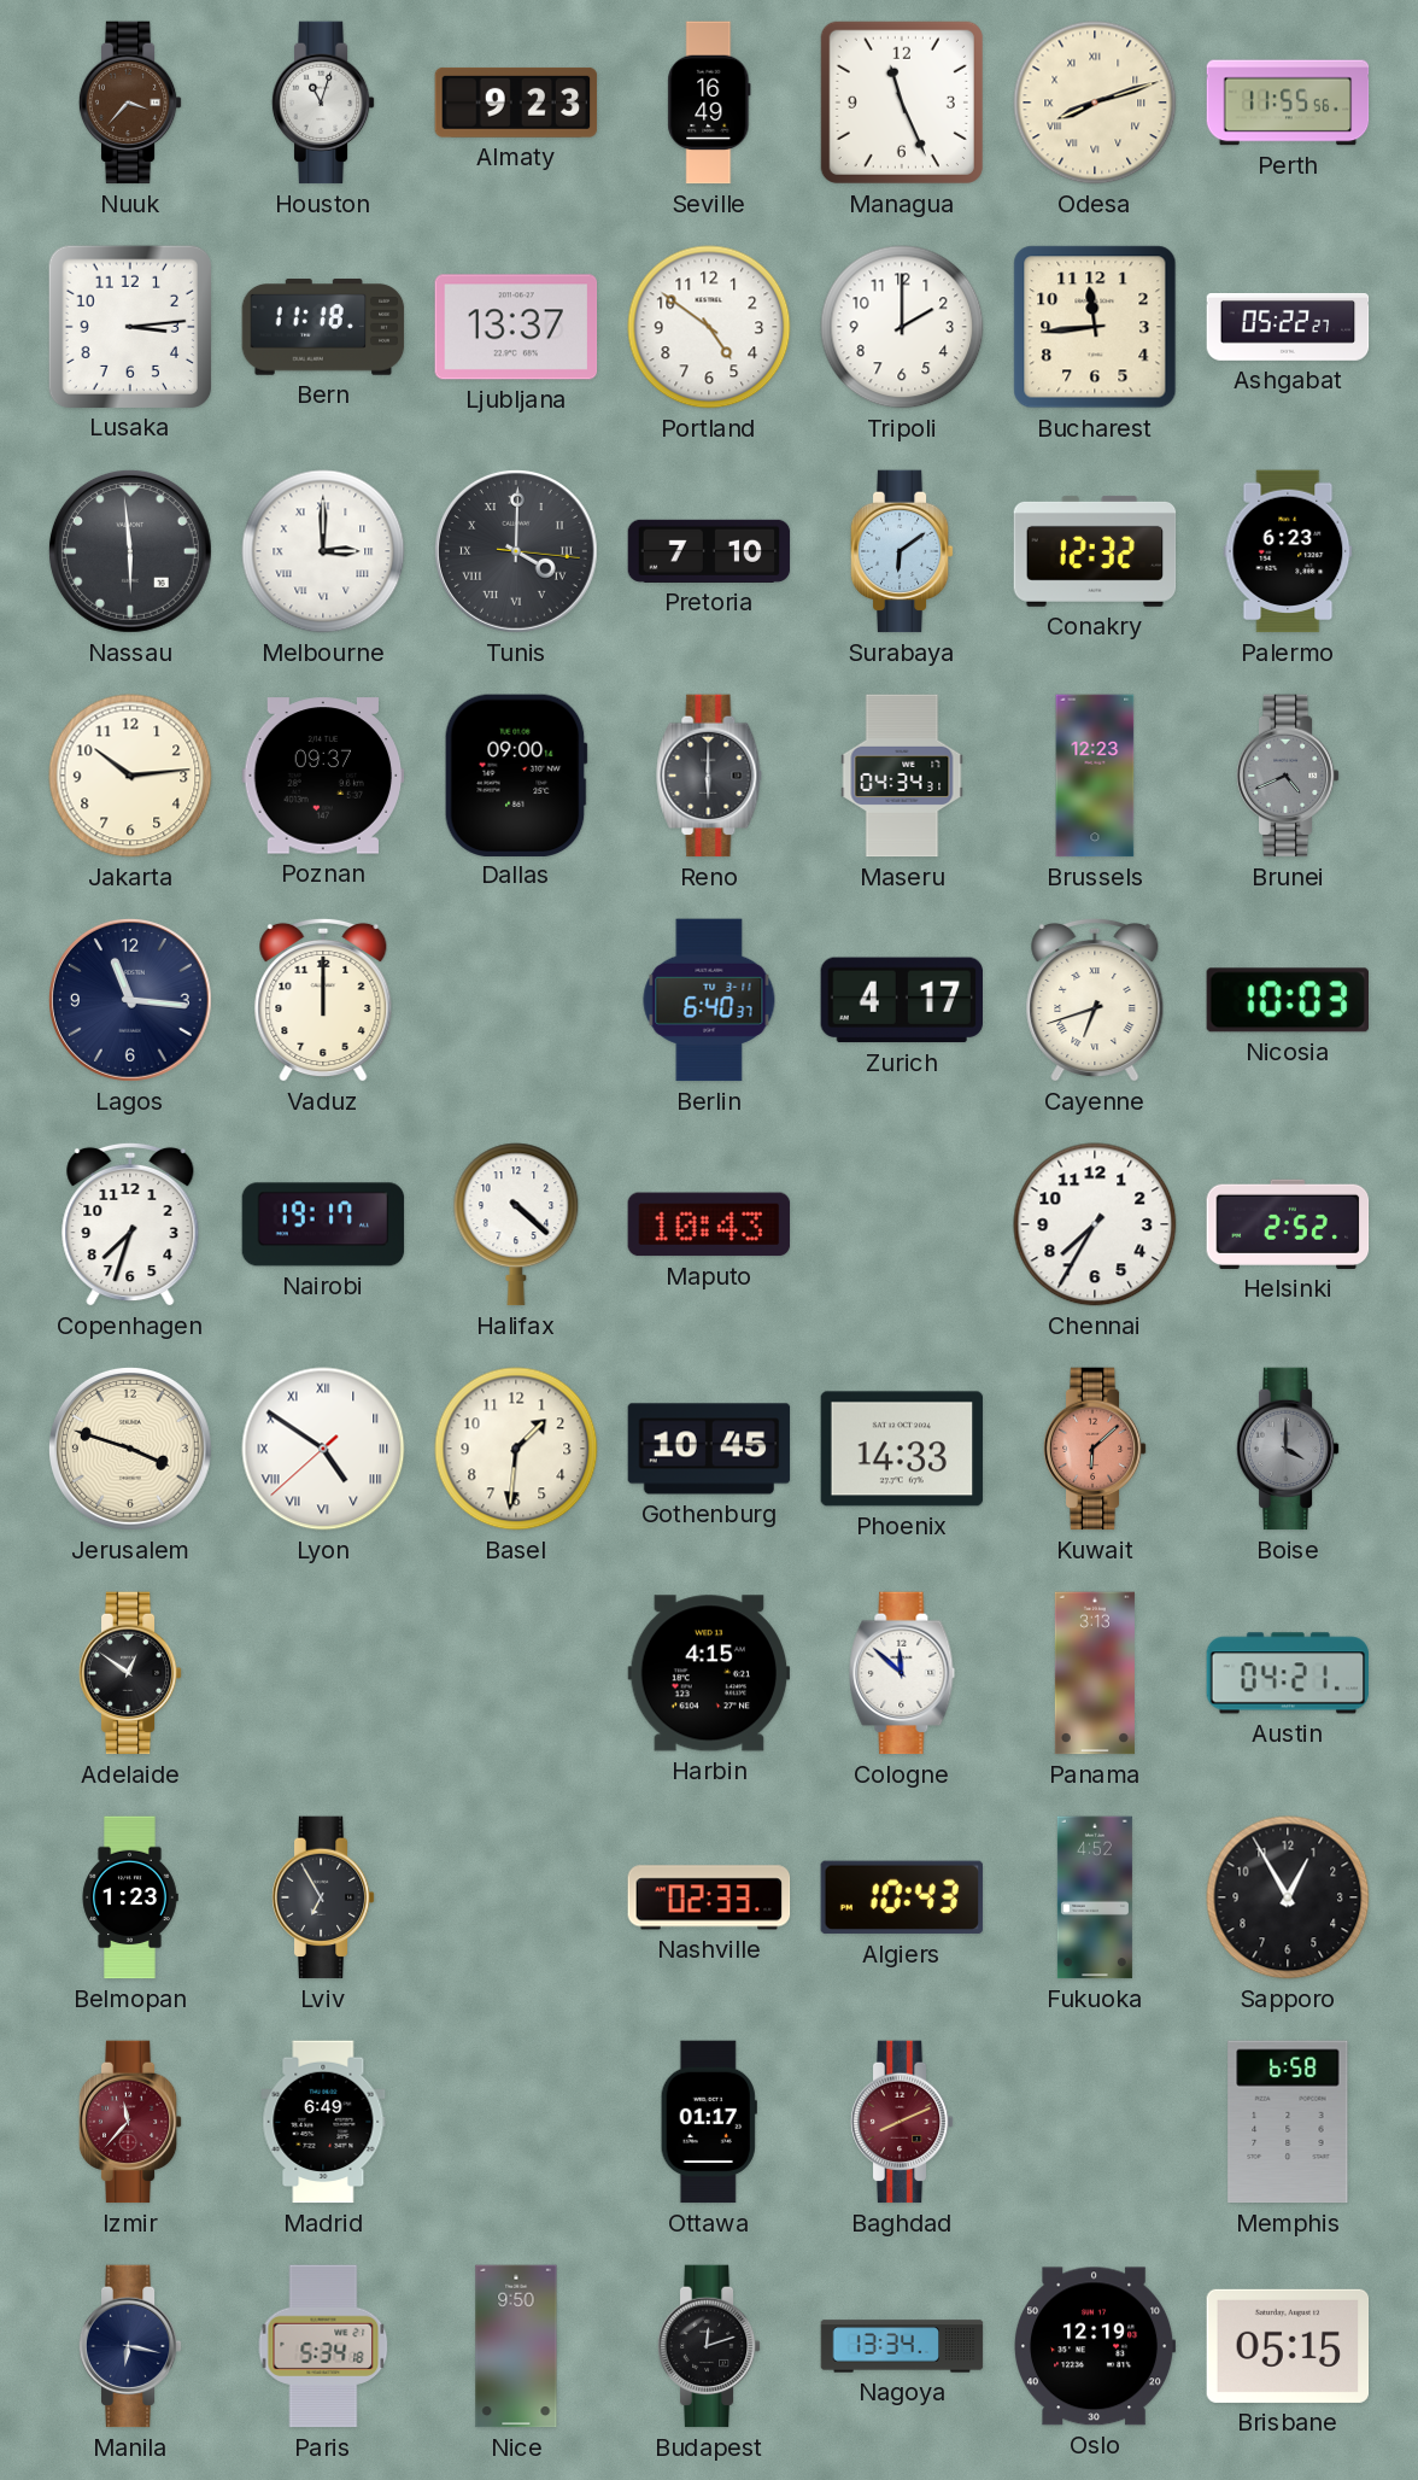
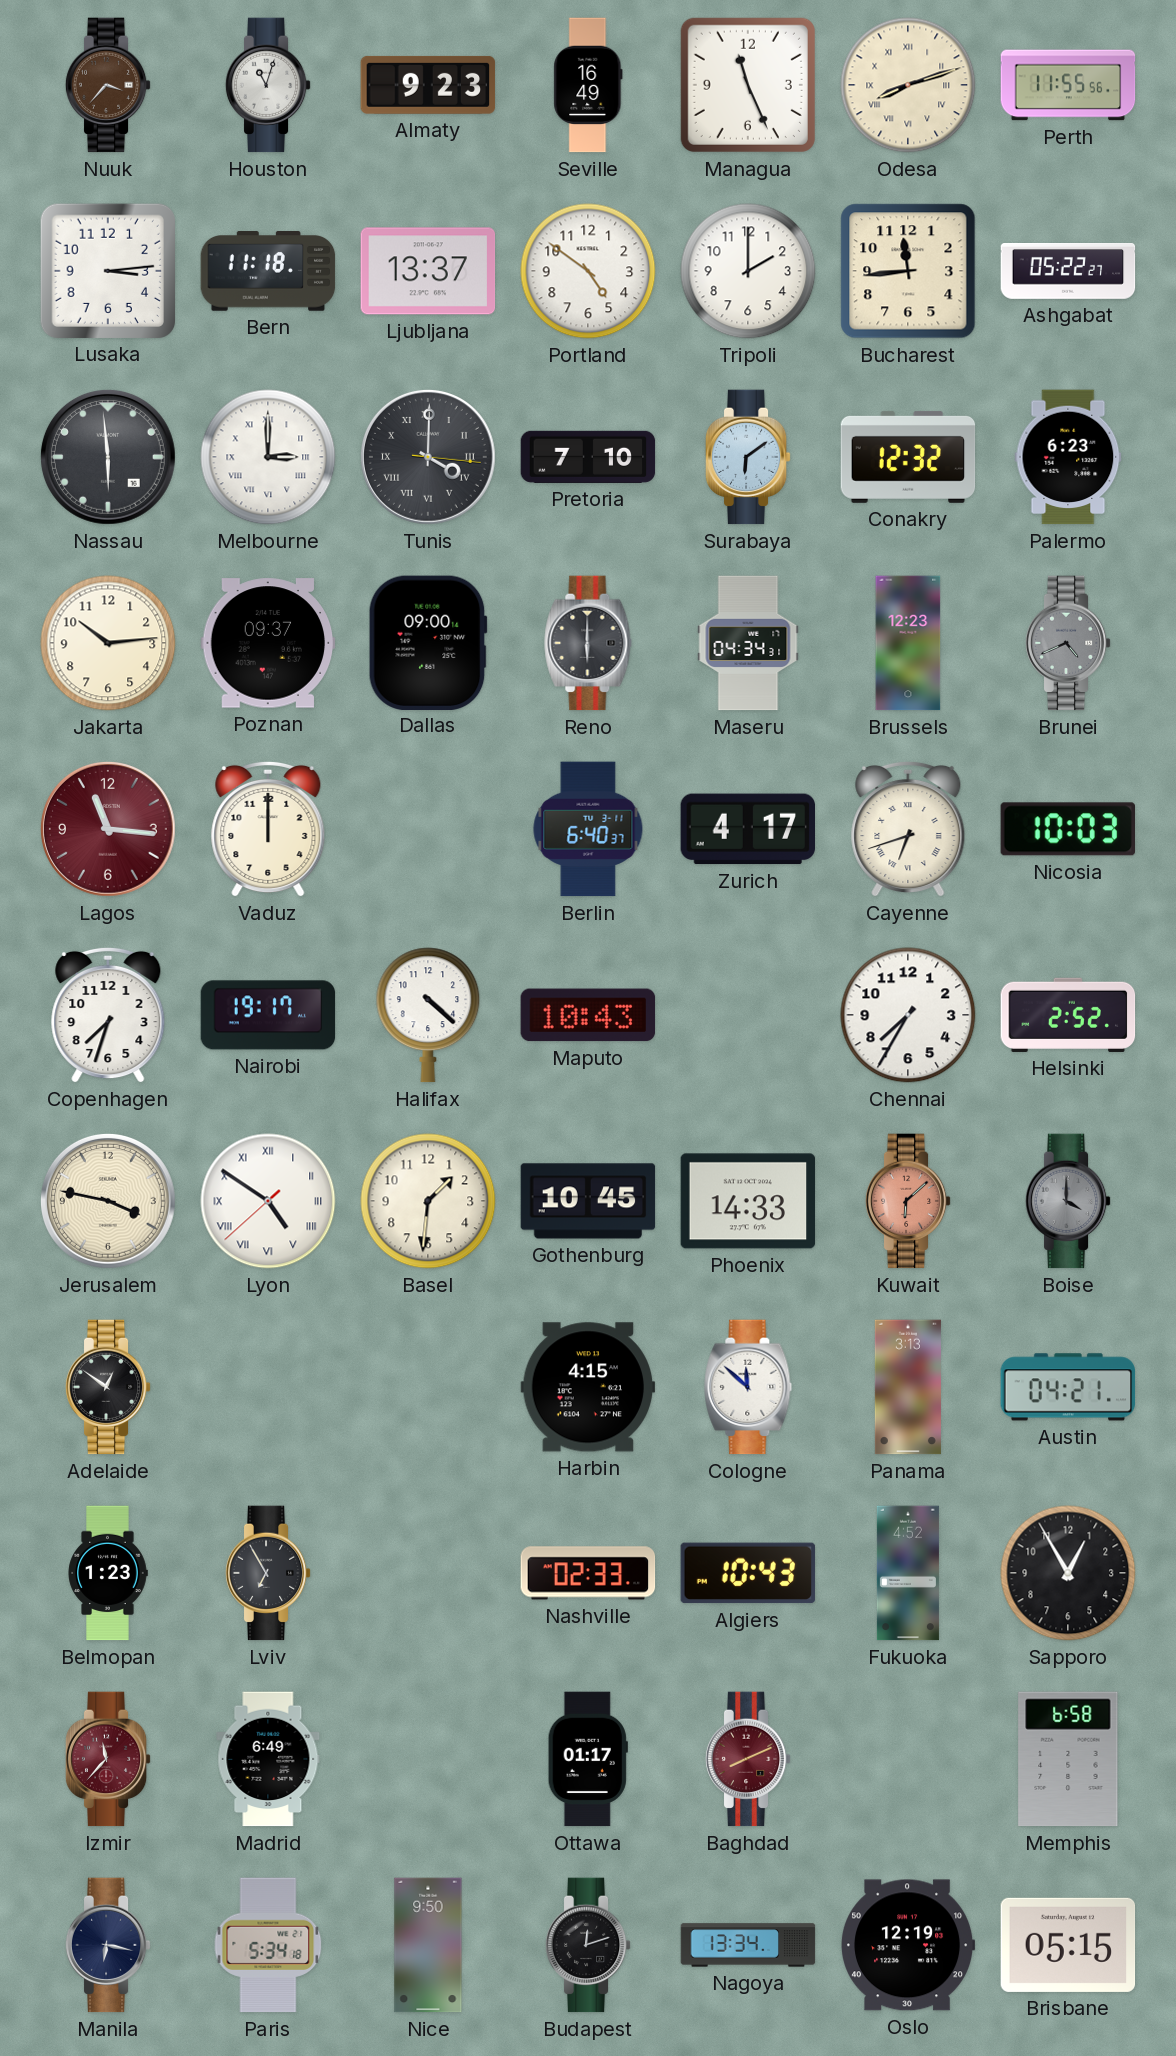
Lagos dial: navy -> burgundy (108, 829)
Jerusalem: 3:48 -> 3:47 (108, 1201)
